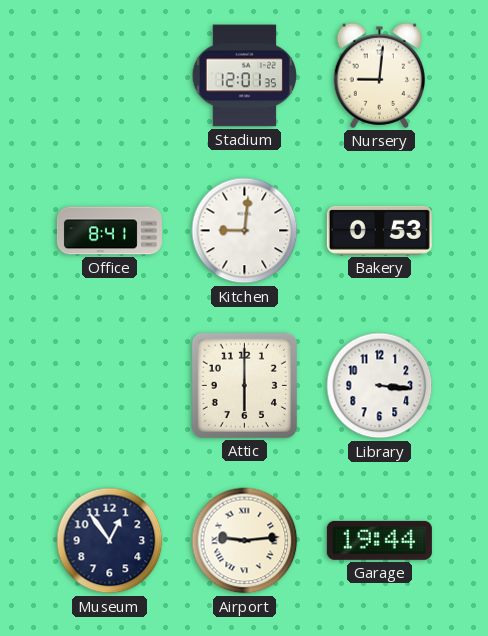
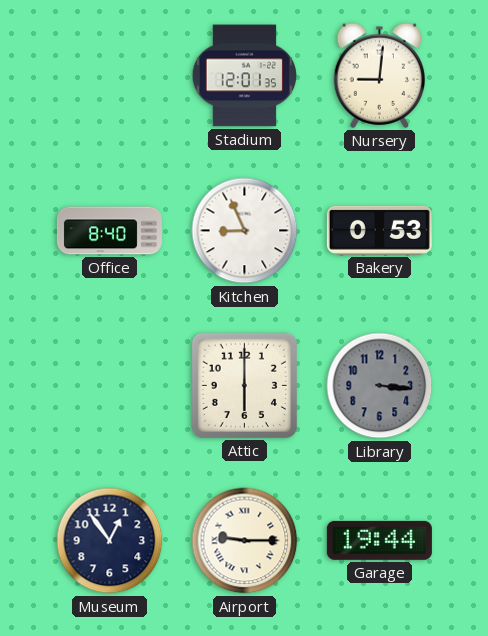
Office: 8:41 -> 8:40 (109, 231)
Kitchen: 9:01 -> 8:56 (245, 231)
Library dial: white -> grey (380, 386)
Airport: 9:14 -> 9:15 (245, 541)
